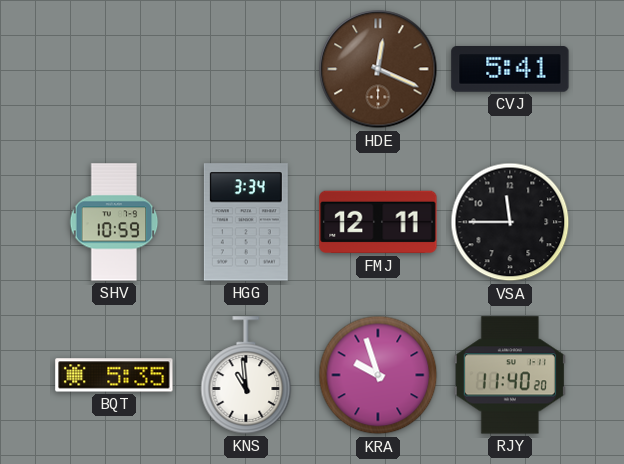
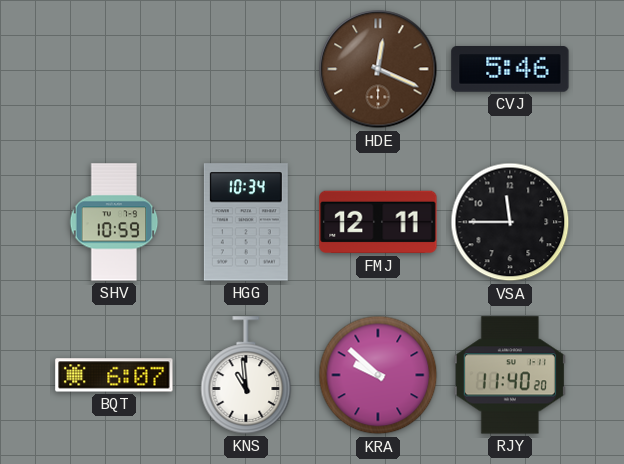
CVJ: 5:41 -> 5:46 (510, 69)
HGG: 3:34 -> 10:34 (246, 222)
BQT: 5:35 -> 6:07 (114, 375)
KRA: 9:57 -> 9:52 (378, 375)
